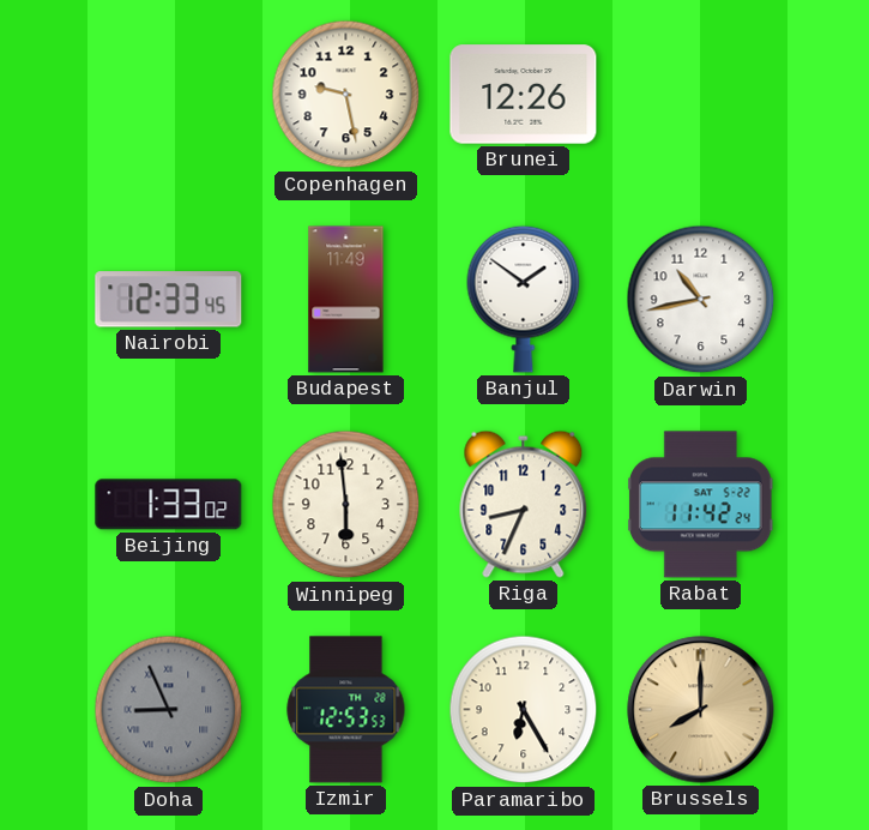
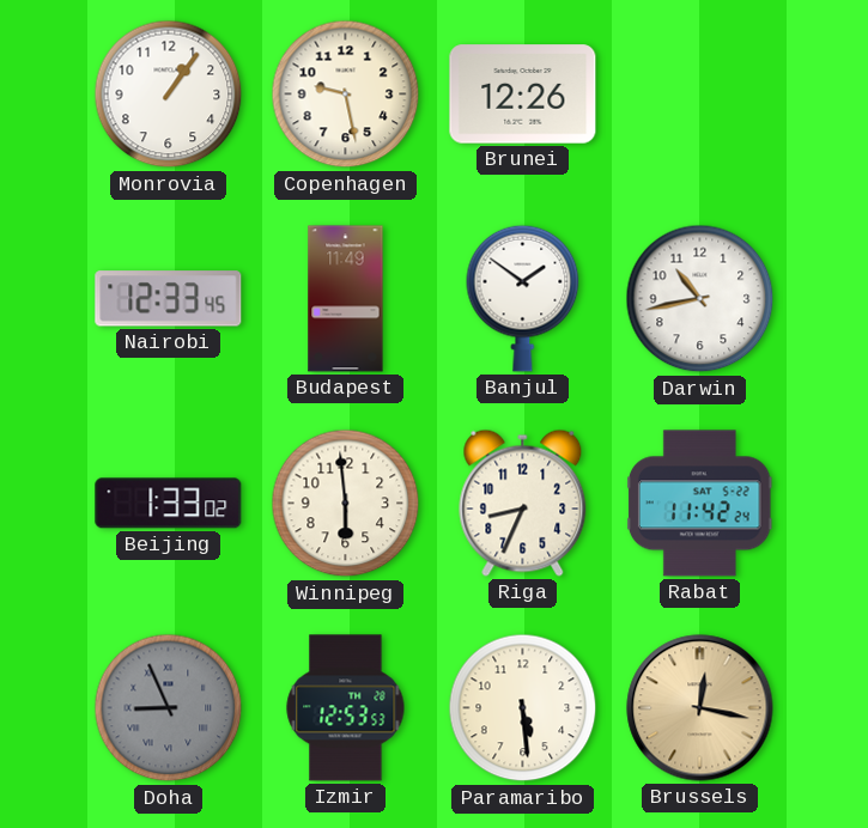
Monrovia: none -> 1:06 (169, 95)
Paramaribo: 6:25 -> 5:29 (523, 708)
Brussels: 8:00 -> 12:17 (700, 708)
